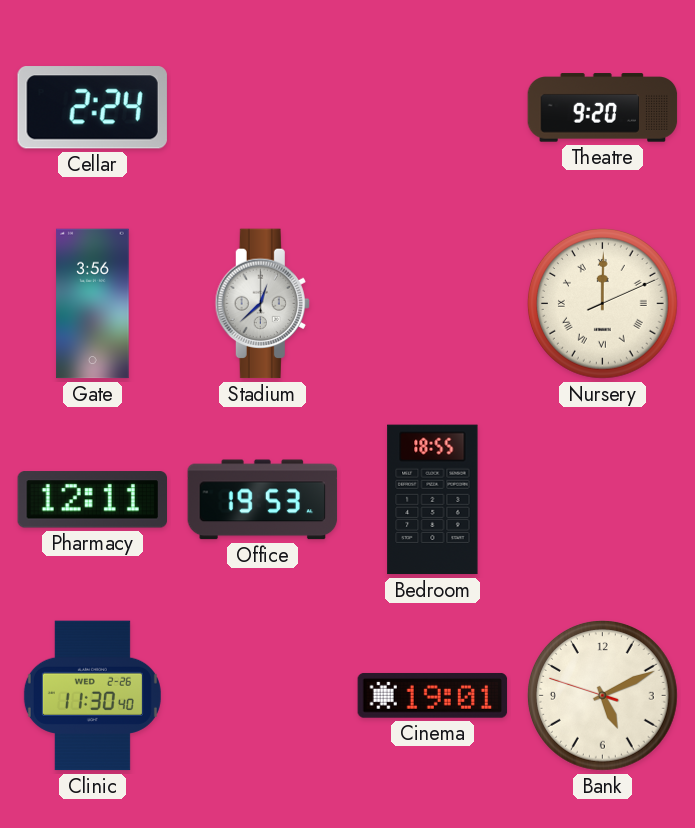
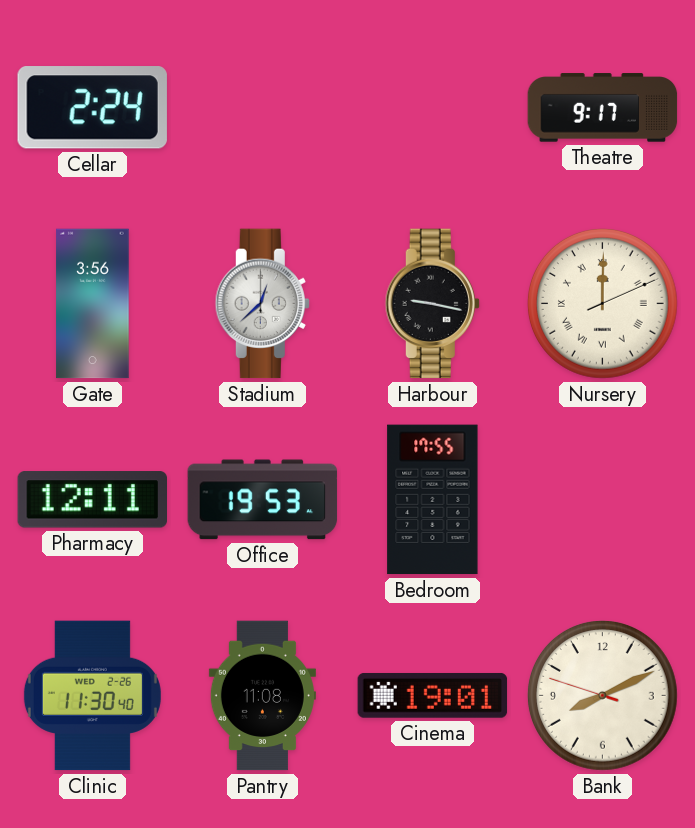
Theatre: 9:20 -> 9:17 (603, 108)
Harbour: none -> 9:17 (432, 304)
Bedroom: 18:55 -> 17:55 (433, 500)
Pantry: none -> 11:08 (262, 696)
Bank: 5:10 -> 8:10 (603, 696)
